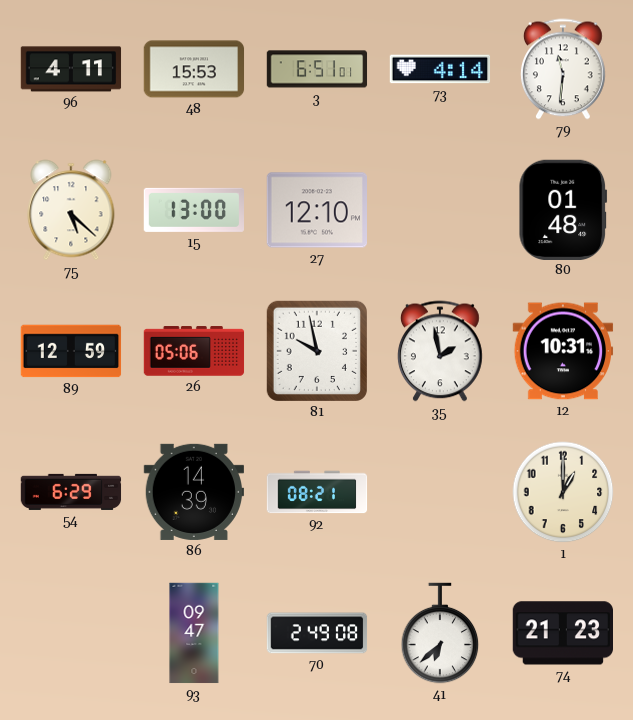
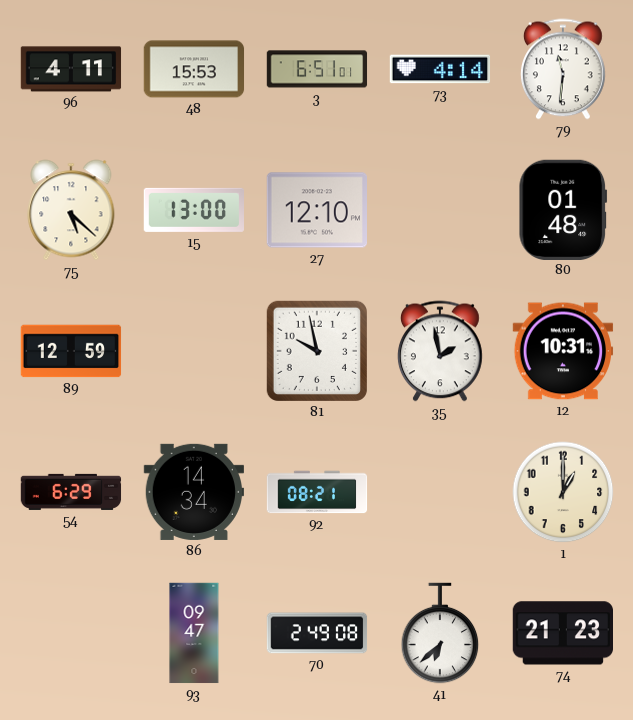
26: 05:06 -> none (194, 351)
86: 14:39 -> 14:34 (193, 492)
